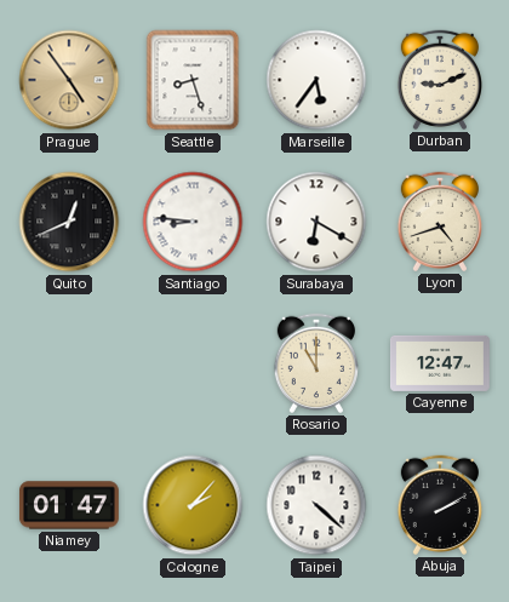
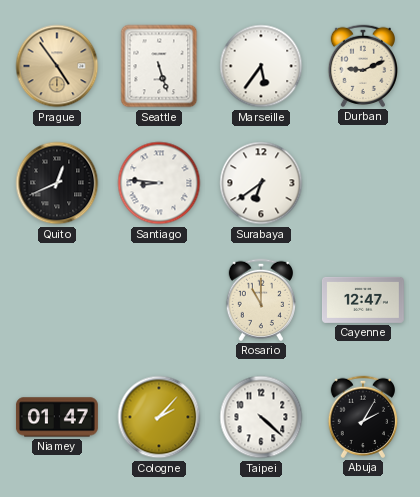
Seattle: 8:27 -> 5:27 (159, 66)
Surabaya: 6:20 -> 6:39 (261, 183)
Lyon: 4:42 -> none (439, 222)
Abuja: 2:10 -> 2:05 (362, 417)
